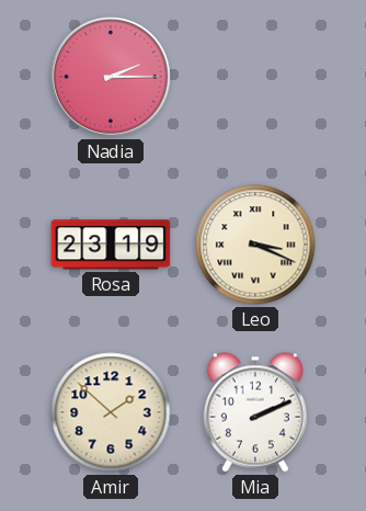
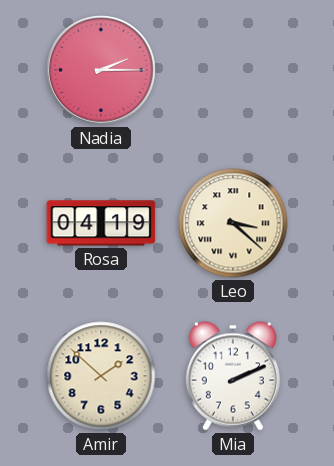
Rosa: 23:19 -> 04:19 (101, 223)
Leo: 3:19 -> 3:22 (233, 223)
